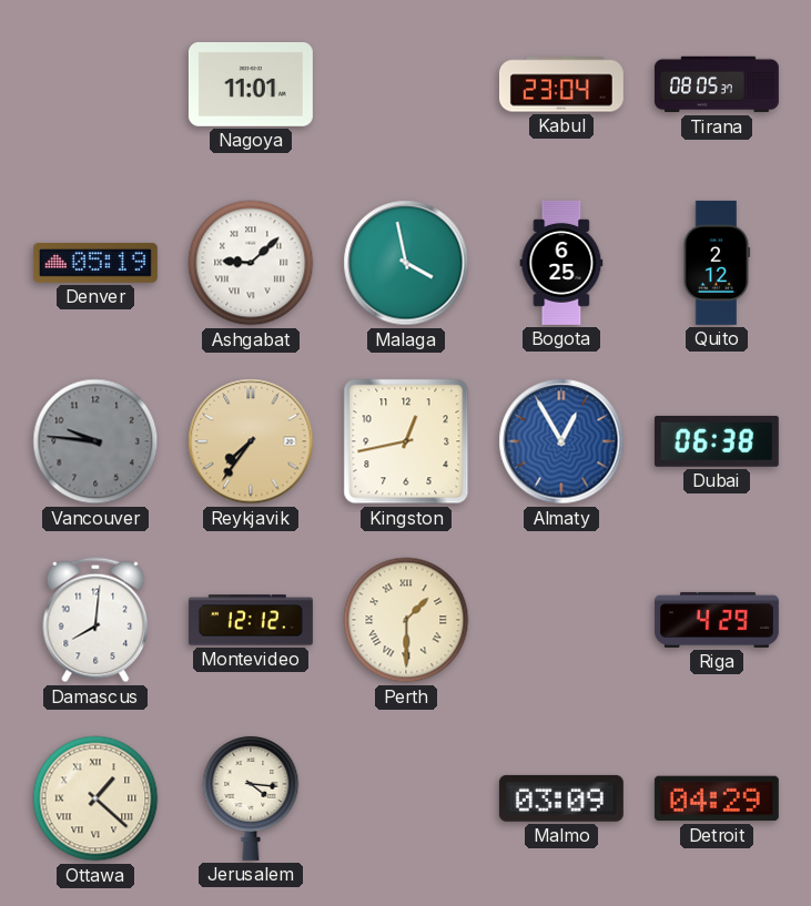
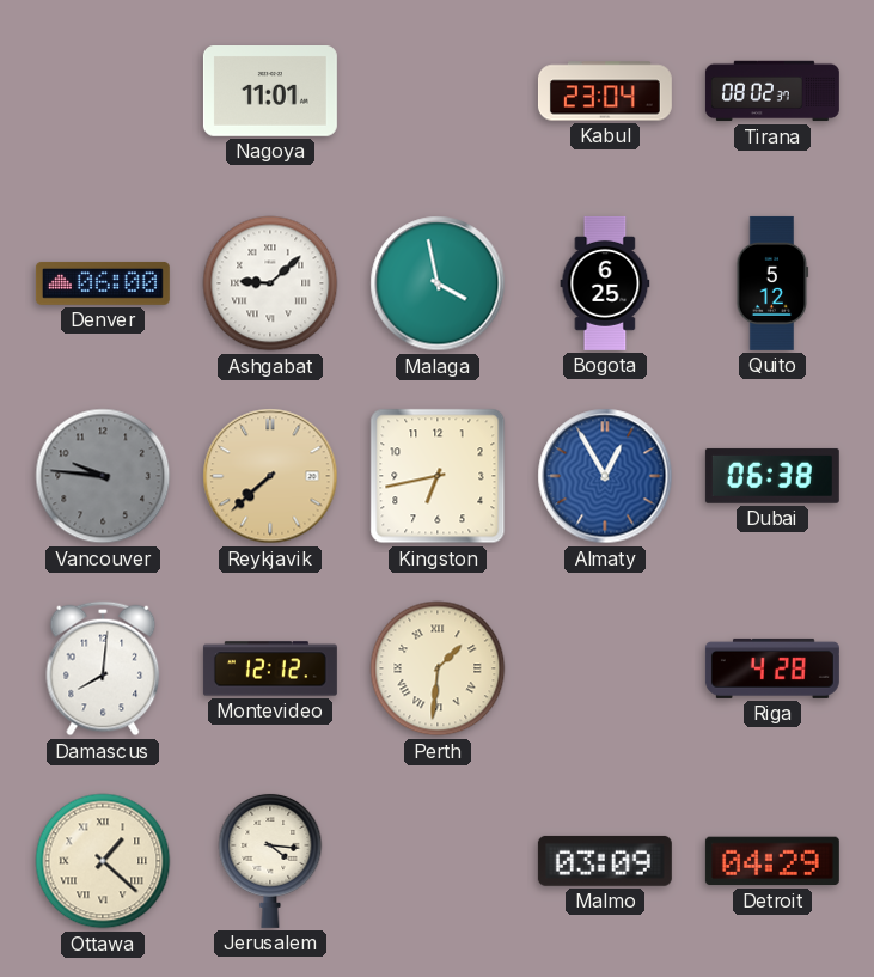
Tirana: 08:05 -> 08:02 (772, 91)
Denver: 05:19 -> 06:00 (103, 283)
Quito: 2:12 -> 5:12 (772, 283)
Reykjavik: 7:36 -> 7:38 (270, 476)
Kingston: 12:43 -> 6:43 (438, 476)
Perth: 1:30 -> 1:31 (438, 668)
Riga: 4:29 -> 4:28 (772, 668)
